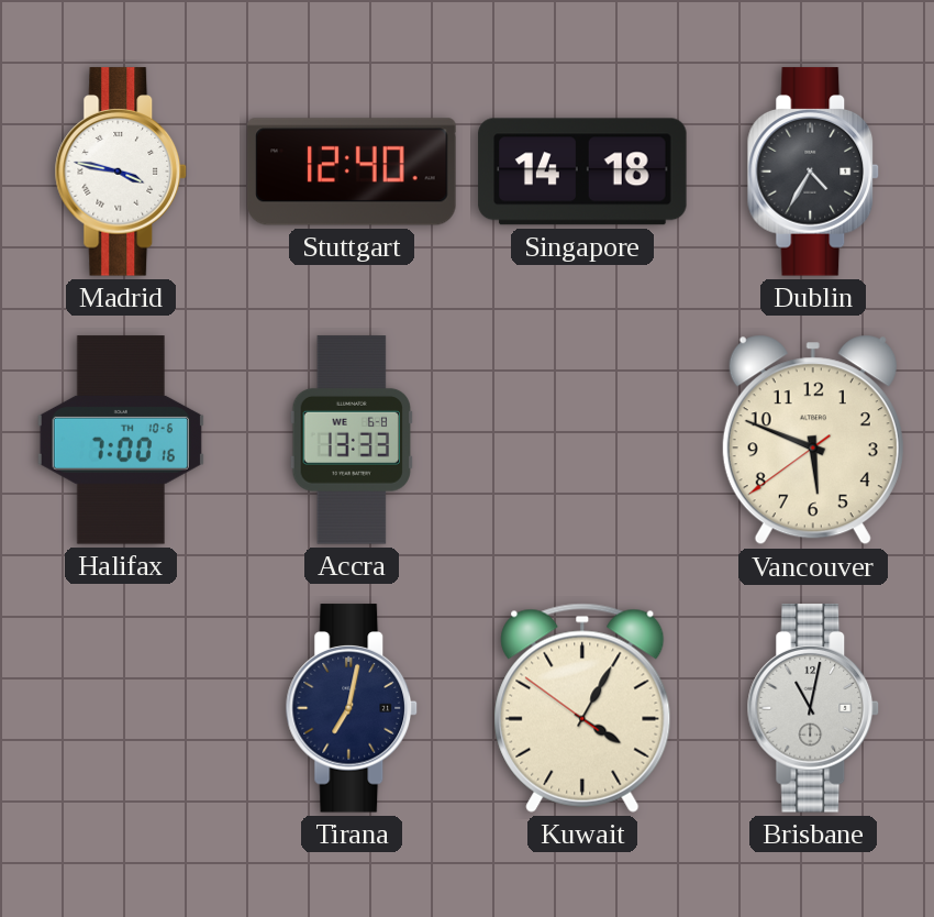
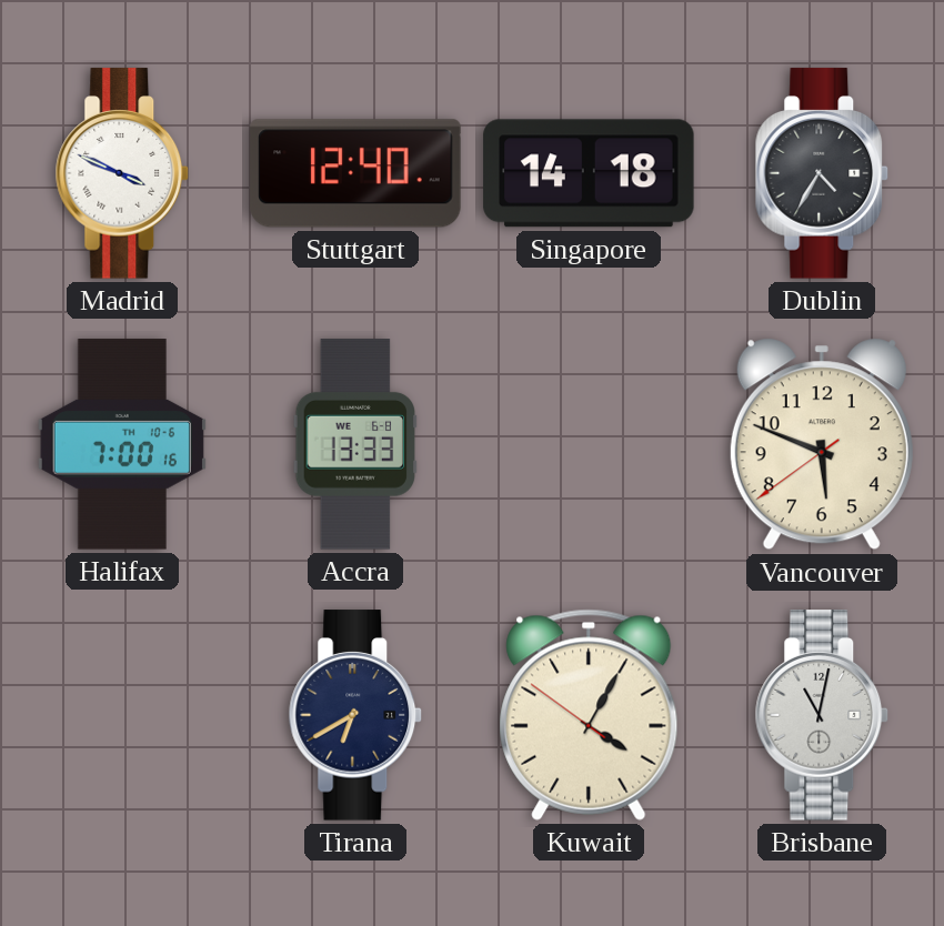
Madrid: 3:47 -> 3:49 (122, 173)
Tirana: 7:02 -> 6:40 (355, 715)
